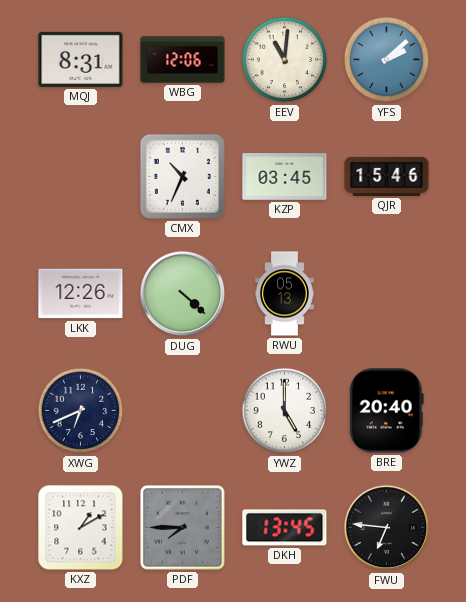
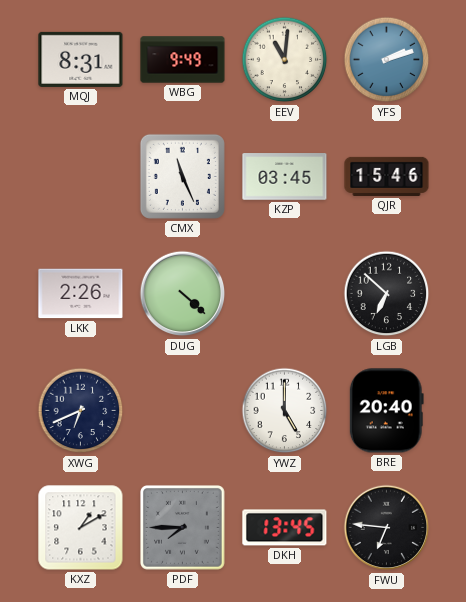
WBG: 12:06 -> 9:49 (183, 60)
YFS: 2:08 -> 2:12 (387, 60)
CMX: 10:34 -> 11:26 (182, 176)
LKK: 12:26 -> 2:26 (81, 294)
RWU: 05:13 -> none (284, 294)
LGB: none -> 6:52 (387, 294)
